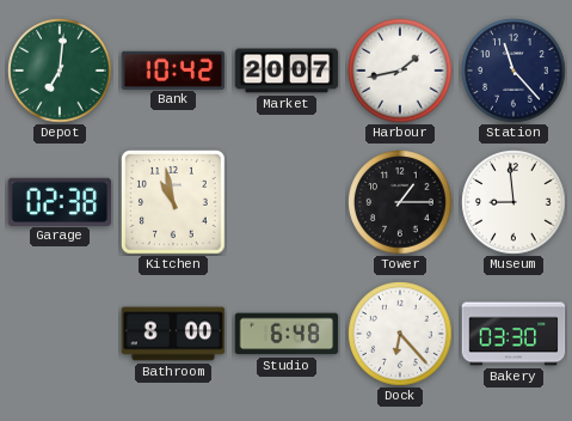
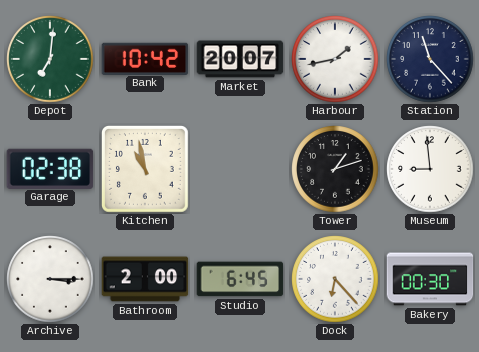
Tower: 1:15 -> 1:12 (335, 169)
Archive: none -> 3:15 (50, 279)
Bathroom: 8:00 -> 2:00 (145, 279)
Studio: 6:48 -> 6:45 (240, 279)
Bakery: 03:30 -> 00:30 (430, 279)
